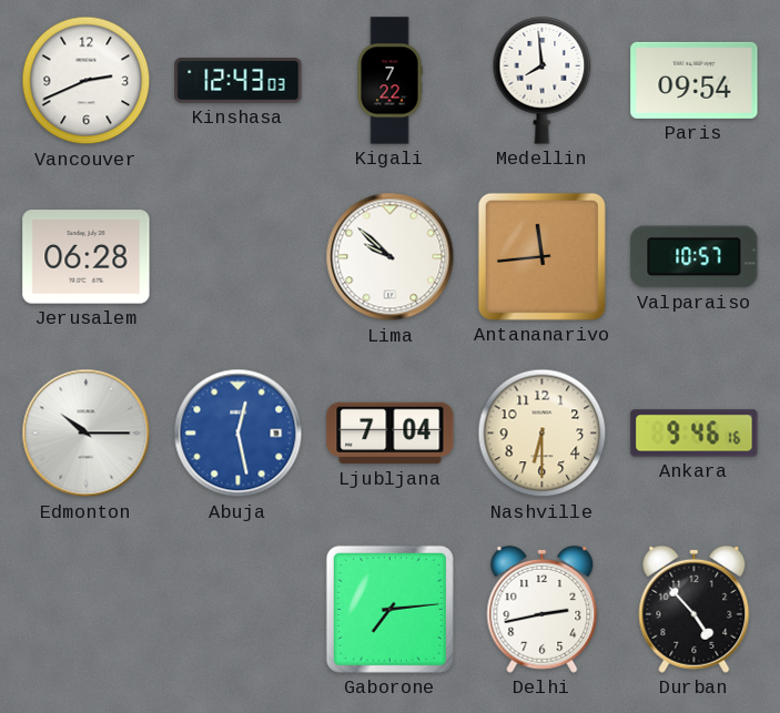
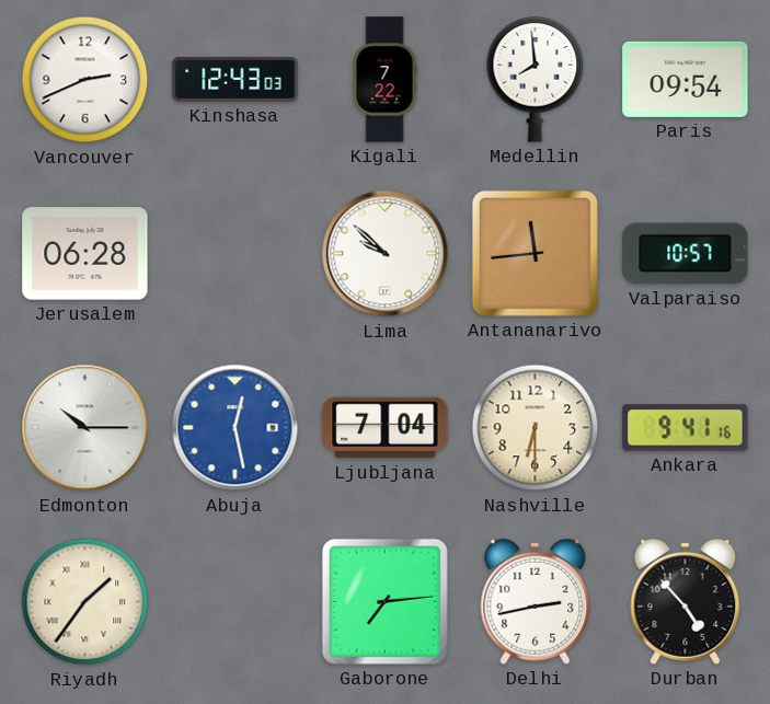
Ankara: 9:46 -> 9:41 (686, 428)
Riyadh: none -> 1:36 (85, 602)
